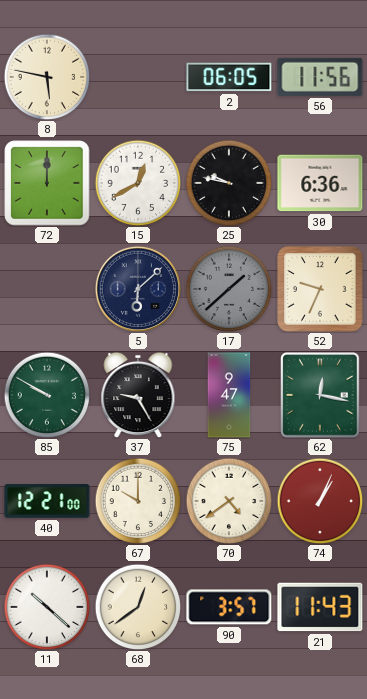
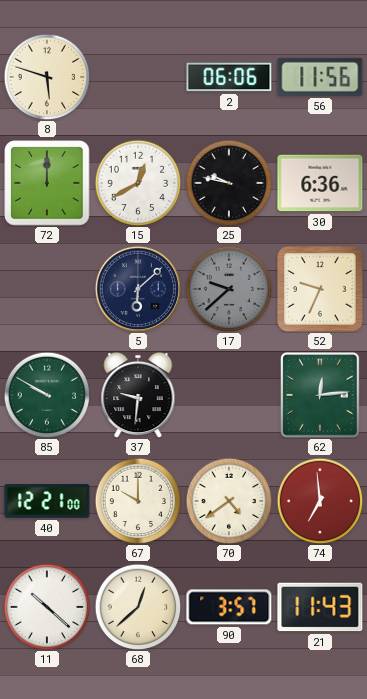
8: 5:47 -> 5:48 (47, 77)
2: 06:05 -> 06:06 (229, 77)
17: 1:38 -> 9:38 (229, 289)
37: 9:25 -> 9:31 (138, 395)
75: 9:47 -> none (229, 395)
62: 12:17 -> 12:14 (321, 395)
74: 1:04 -> 6:59 (320, 501)
68: 12:39 -> 12:38 (138, 607)
